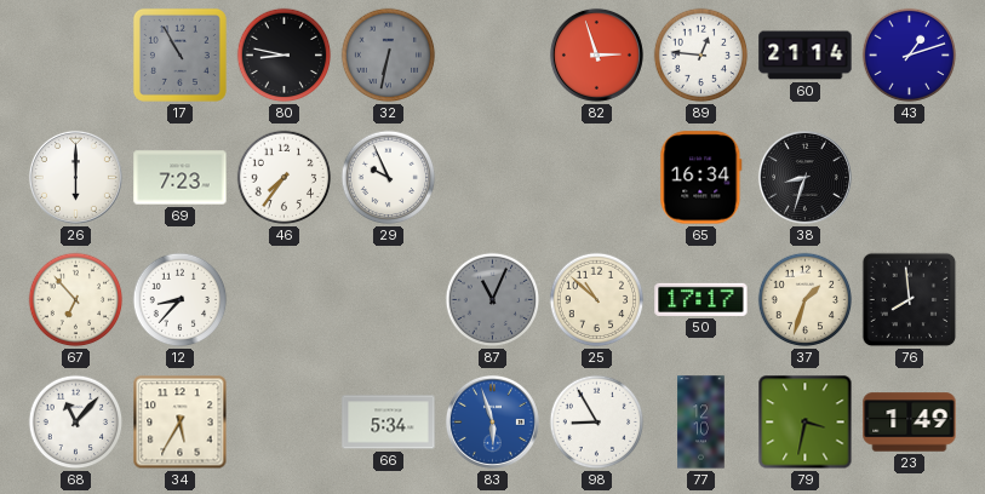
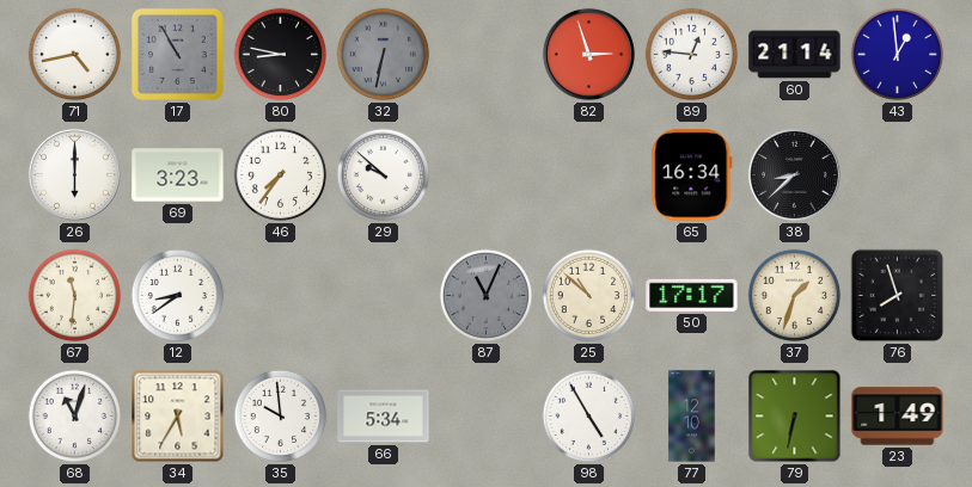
71: none -> 4:43 (75, 55)
43: 1:12 -> 12:59 (898, 55)
69: 7:23 -> 3:23 (178, 175)
29: 9:56 -> 9:52 (384, 175)
38: 8:33 -> 8:38 (794, 174)
67: 6:53 -> 11:31 (75, 296)
12: 8:37 -> 8:39 (178, 296)
76: 7:59 -> 7:57 (898, 296)
68: 11:07 -> 11:03 (75, 417)
35: none -> 9:59 (281, 417)
83: 5:57 -> none (492, 421)
98: 8:55 -> 4:55 (589, 417)
79: 3:32 -> 6:32 (795, 417)
